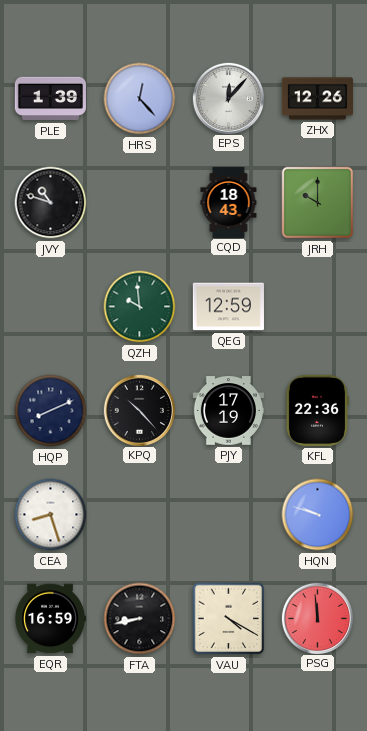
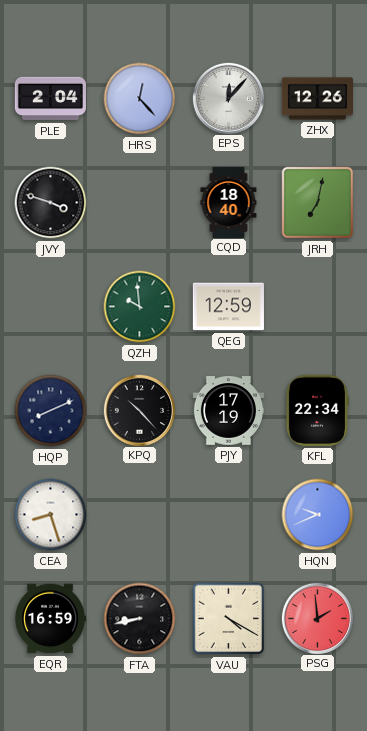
PLE: 1:39 -> 2:04 (50, 99)
JVY: 10:48 -> 3:48 (51, 203)
CQD: 18:43 -> 18:40 (229, 202)
JRH: 10:00 -> 7:02 (318, 203)
KFL: 22:36 -> 22:34 (317, 410)
HQN: 9:48 -> 9:41 (318, 515)
PSG: 11:59 -> 1:59 (317, 618)
